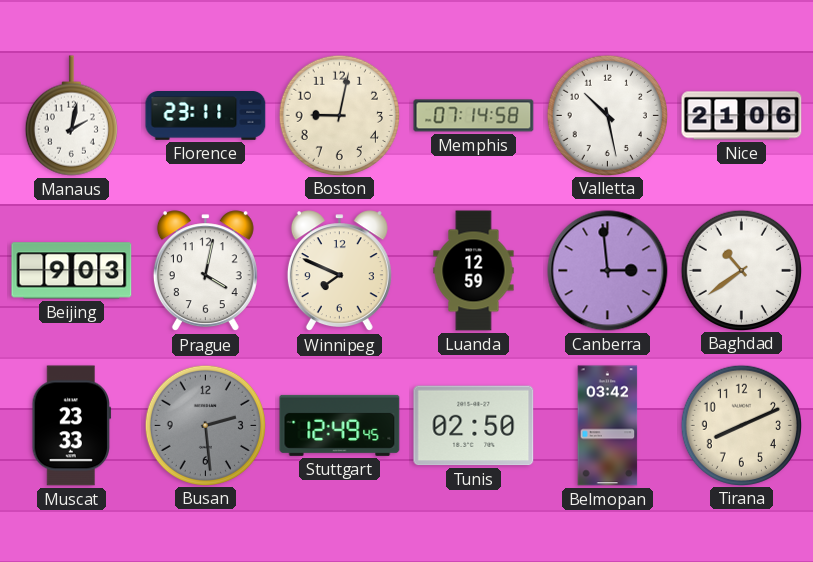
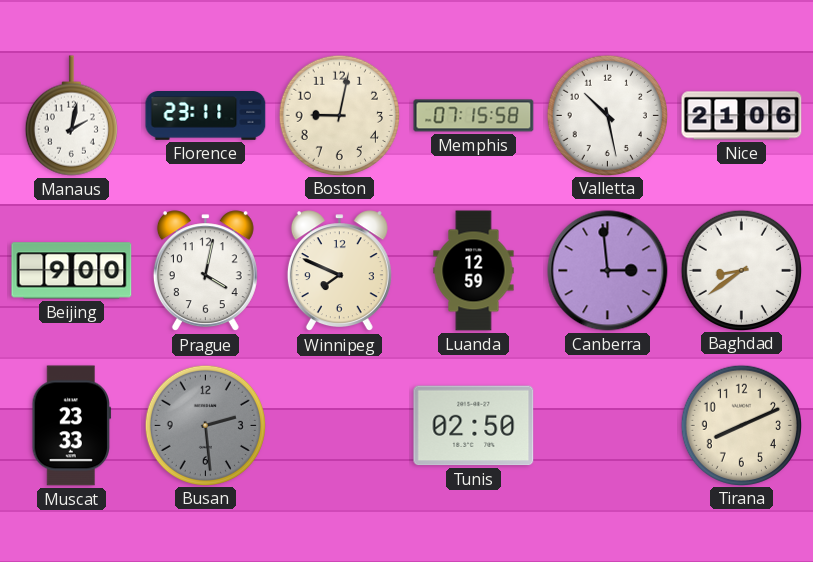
Memphis: 07:14 -> 07:15 (474, 116)
Beijing: 9:03 -> 9:00 (72, 271)
Baghdad: 10:39 -> 8:39 (741, 270)
Stuttgart: 12:49 -> none (340, 425)
Belmopan: 03:42 -> none (608, 426)
